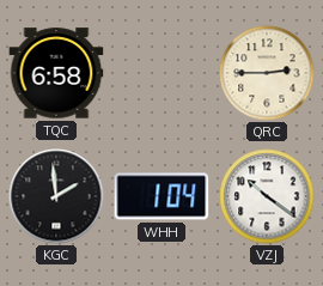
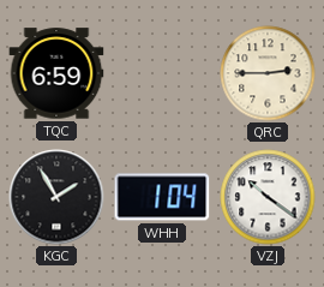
TQC: 6:58 -> 6:59 (56, 73)
KGC: 1:59 -> 1:55 (56, 197)
